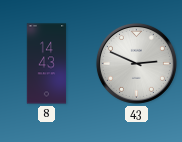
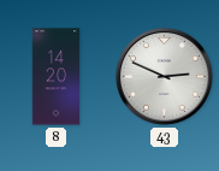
8: 14:43 -> 14:20 (57, 77)
